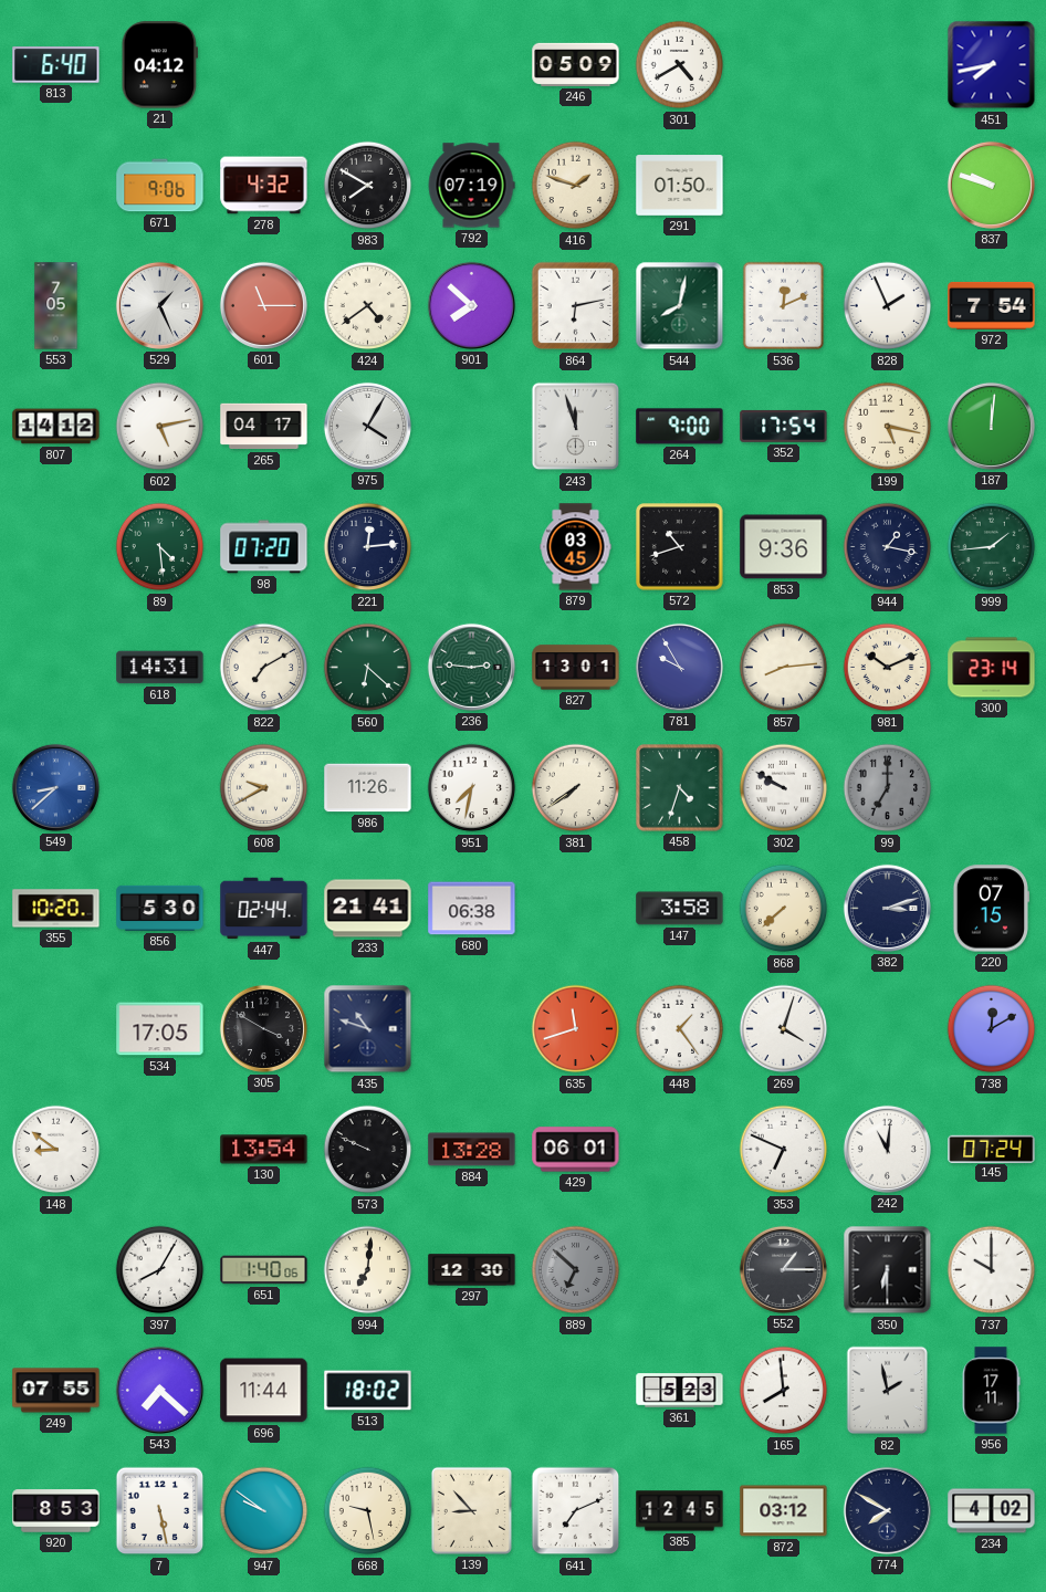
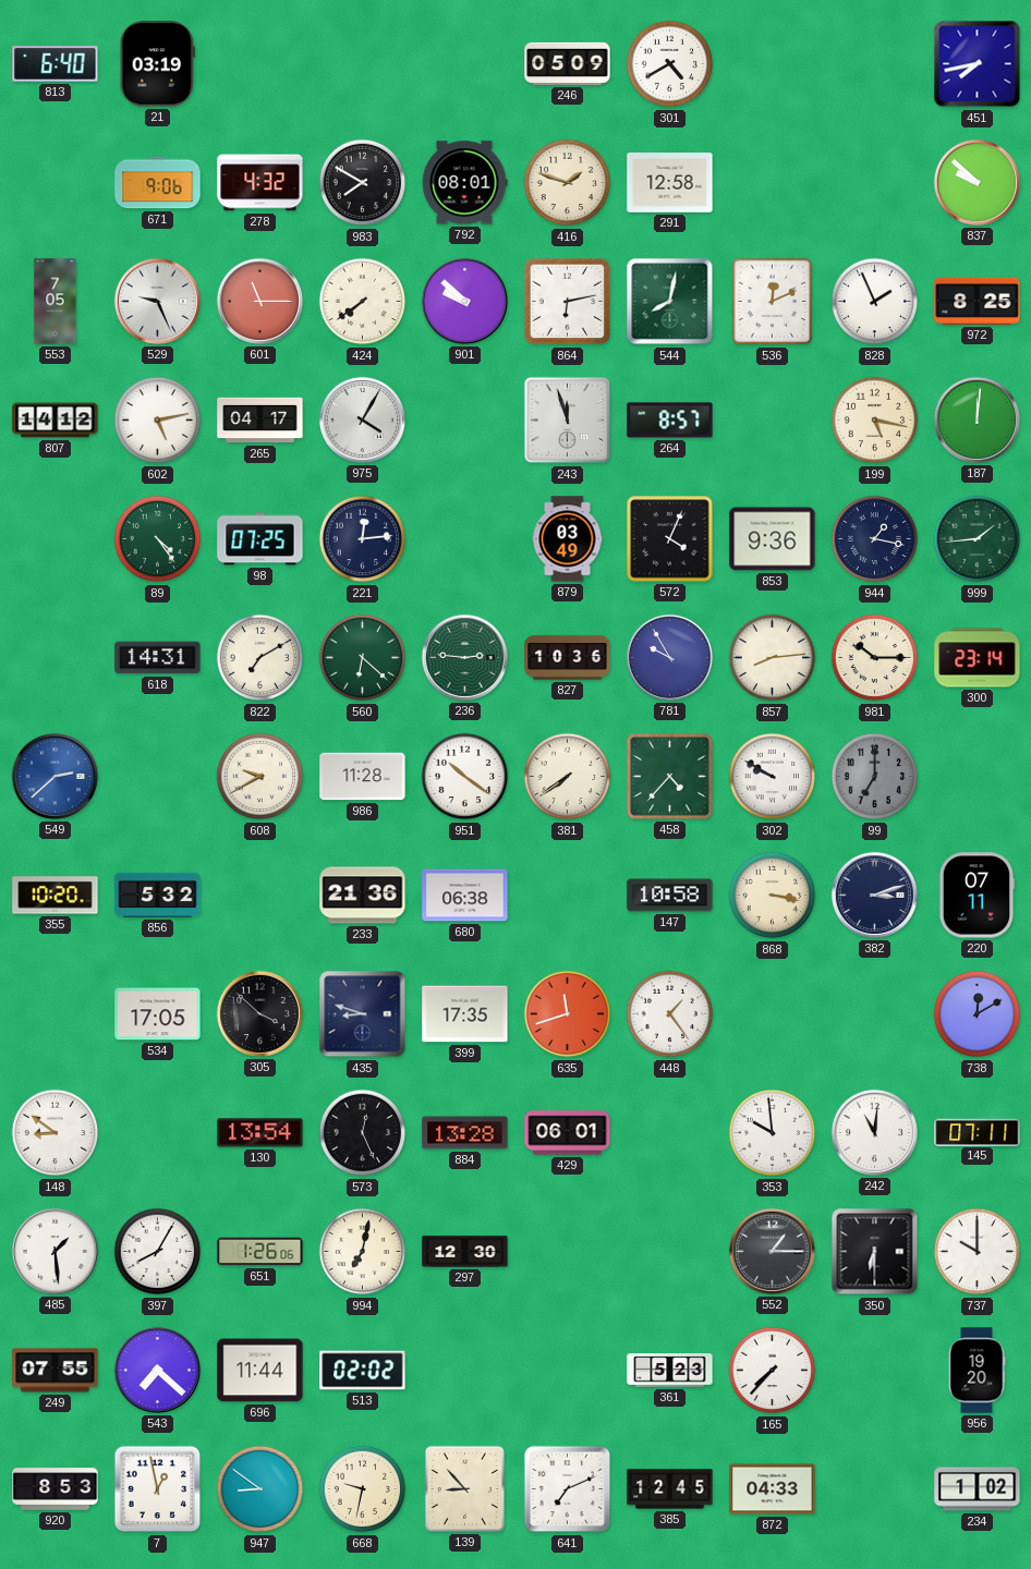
21: 04:12 -> 03:19 (157, 64)
792: 07:19 -> 08:01 (464, 183)
291: 01:50 -> 12:58 (670, 183)
837: 9:48 -> 9:52 (977, 182)
529: 1:26 -> 9:26 (157, 301)
424: 4:39 -> 7:39 (363, 302)
901: 7:52 -> 9:52 (464, 301)
972: 7:54 -> 8:25 (978, 301)
264: 9:00 -> 8:57 (670, 421)
352: 17:54 -> none (784, 426)
89: 4:29 -> 4:24 (158, 539)
98: 07:20 -> 07:25 (260, 539)
879: 03:45 -> 03:49 (568, 539)
572: 10:42 -> 4:04 (670, 539)
827: 13:01 -> 10:36 (568, 658)
981: 10:11 -> 10:15 (875, 658)
549: 8:38 -> 2:38 (54, 776)
986: 11:26 -> 11:28 (363, 777)
951: 7:32 -> 10:21 (465, 777)
458: 4:33 -> 4:37 (670, 777)
856: 5:30 -> 5:32 (158, 895)
447: 02:44 -> none (264, 909)
233: 21:41 -> 21:36 (363, 896)
147: 3:58 -> 10:58 (670, 896)
868: 7:38 -> 3:17 (773, 896)
220: 07:15 -> 07:11 (977, 896)
305: 3:50 -> 3:52 (259, 1013)
435: 10:48 -> 8:48 (363, 1014)
399: none -> 17:35 (465, 1014)
269: 4:03 -> none (784, 1029)
573: 9:49 -> 12:26 (363, 1133)
353: 6:49 -> 9:59 (773, 1133)
145: 07:24 -> 07:11 (978, 1132)
485: none -> 1:29 (54, 1251)
651: 1:40 -> 1:26 (260, 1252)
994: 7:01 -> 7:02 (363, 1252)
889: 6:52 -> none (576, 1270)
513: 18:02 -> 02:02 (363, 1371)
165: 7:59 -> 7:37 (773, 1371)
82: 1:58 -> none (888, 1391)
956: 17:11 -> 19:20 (977, 1371)
7: 5:28 -> 12:58 (158, 1489)
947: 9:51 -> 8:51 (260, 1489)
668: 9:28 -> 9:32 (363, 1489)
872: 03:12 -> 04:33 (773, 1489)
774: 7:50 -> none (887, 1510)
234: 4:02 -> 1:02 (978, 1489)
